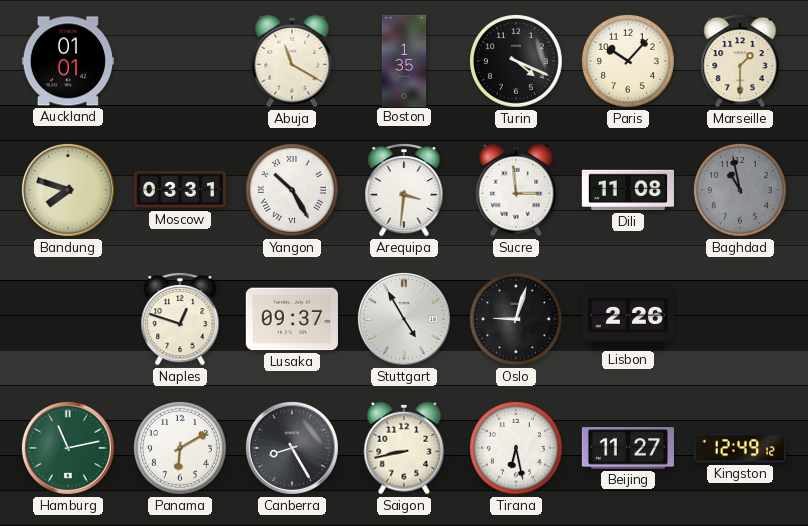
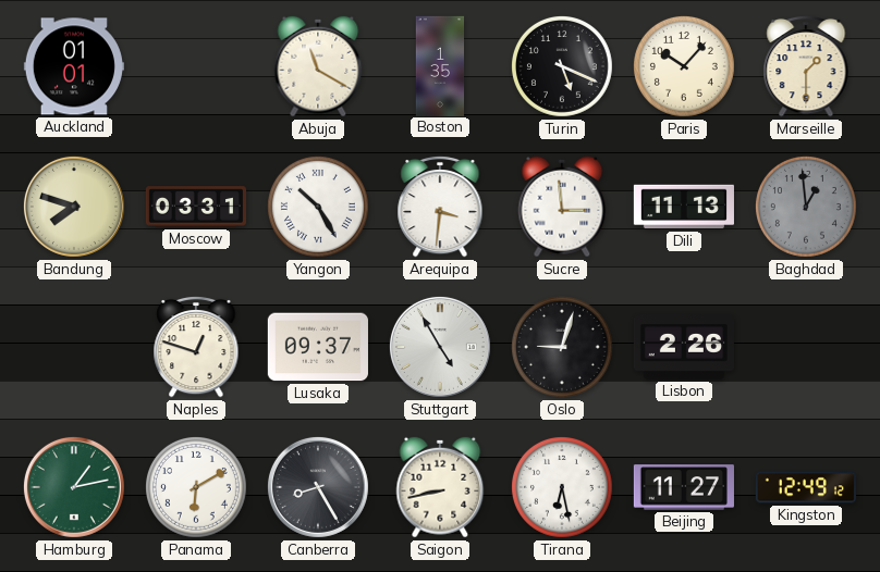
Turin: 4:19 -> 5:19 (562, 66)
Dili: 11:08 -> 11:13 (684, 207)
Baghdad: 10:58 -> 12:59 (806, 207)
Hamburg: 11:13 -> 1:13 (74, 487)
